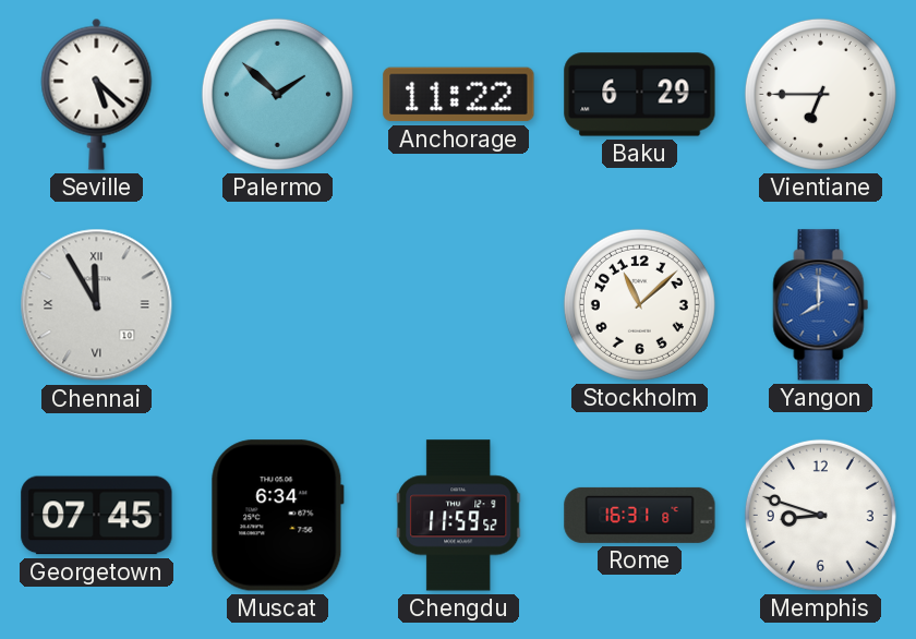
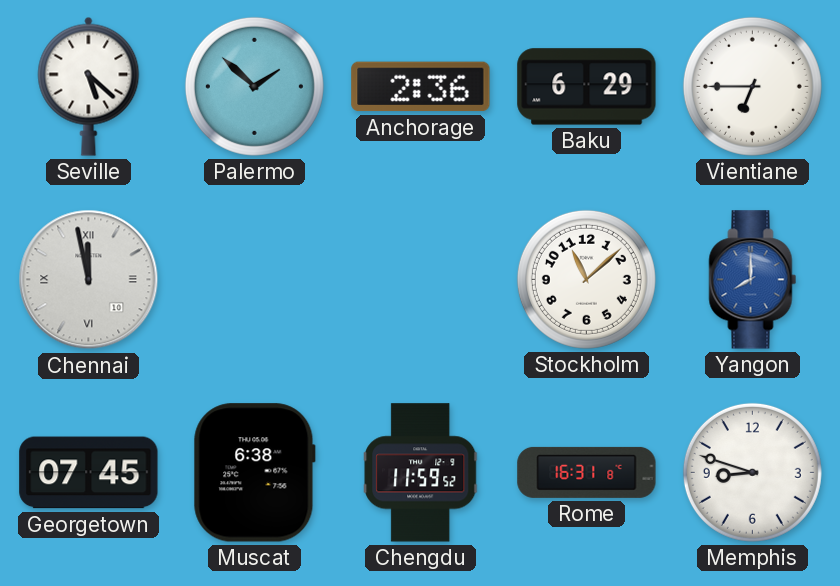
Anchorage: 11:22 -> 2:36 (421, 87)
Chennai: 11:55 -> 11:58 (89, 280)
Muscat: 6:34 -> 6:38 (254, 473)
